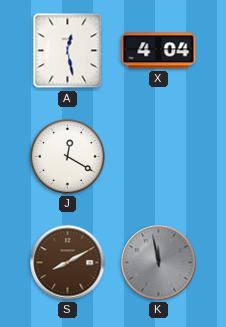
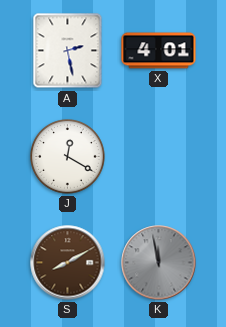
A: 12:28 -> 2:28 (68, 51)
X: 4:04 -> 4:01 (159, 51)
